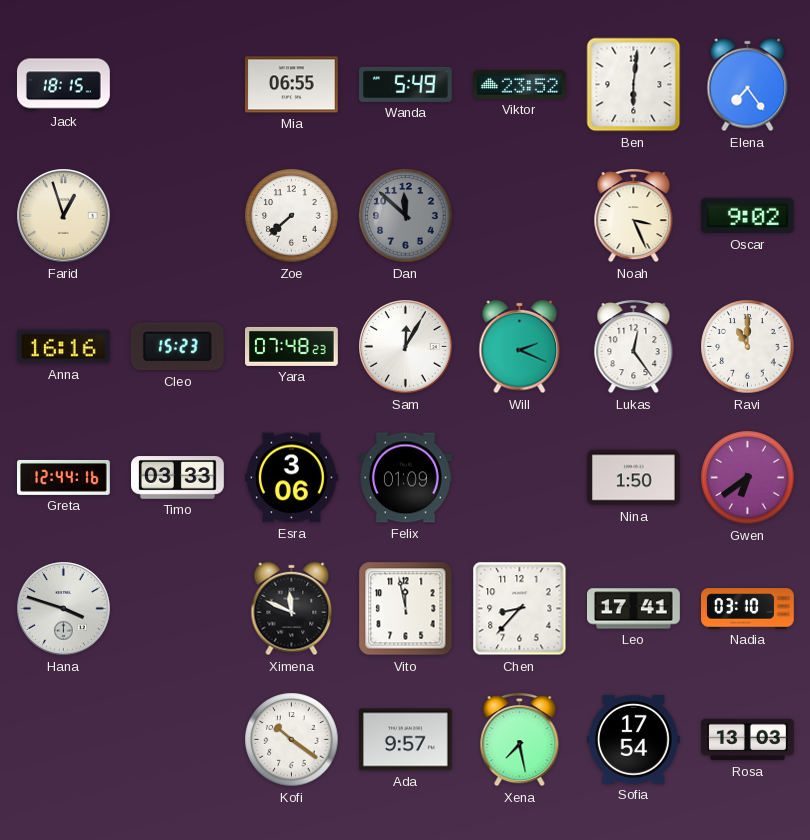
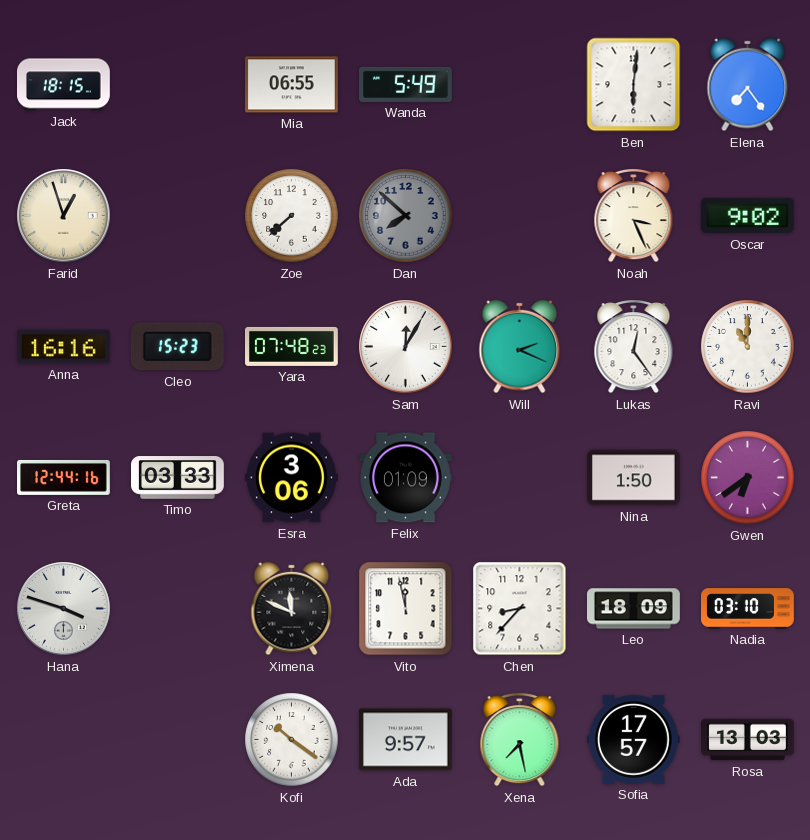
Viktor: 23:52 -> none (520, 85)
Dan: 11:52 -> 7:52 (406, 216)
Leo: 17:41 -> 18:09 (634, 609)
Sofia: 17:54 -> 17:57 (633, 739)
